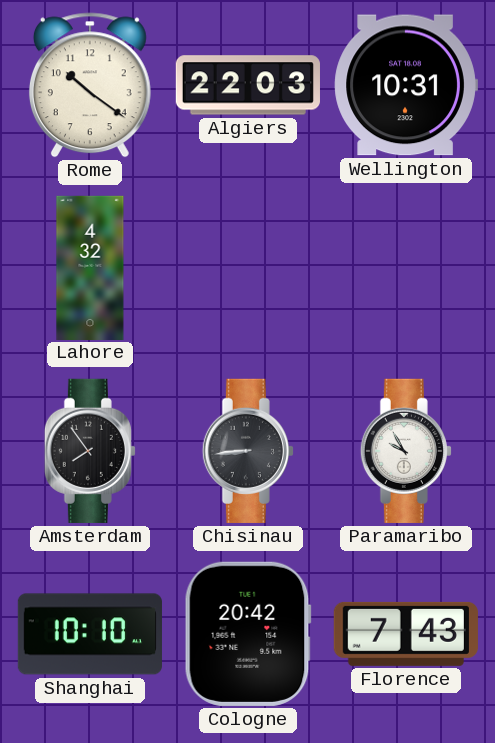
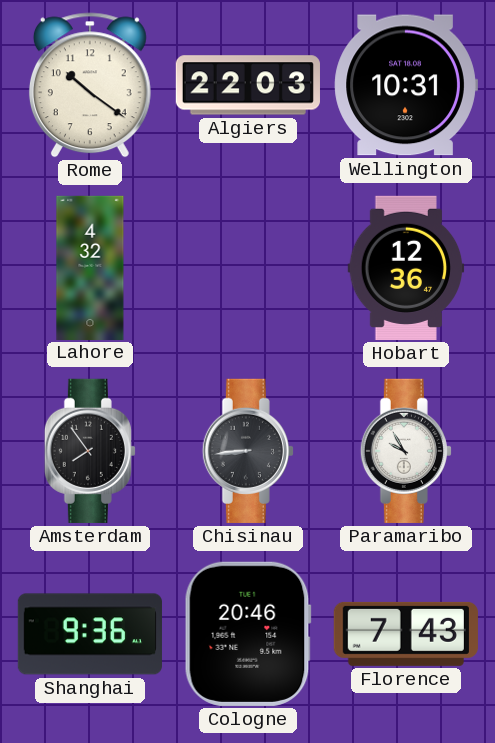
Hobart: none -> 12:36 (406, 268)
Shanghai: 10:10 -> 9:36 (90, 634)
Cologne: 20:42 -> 20:46 (248, 634)
